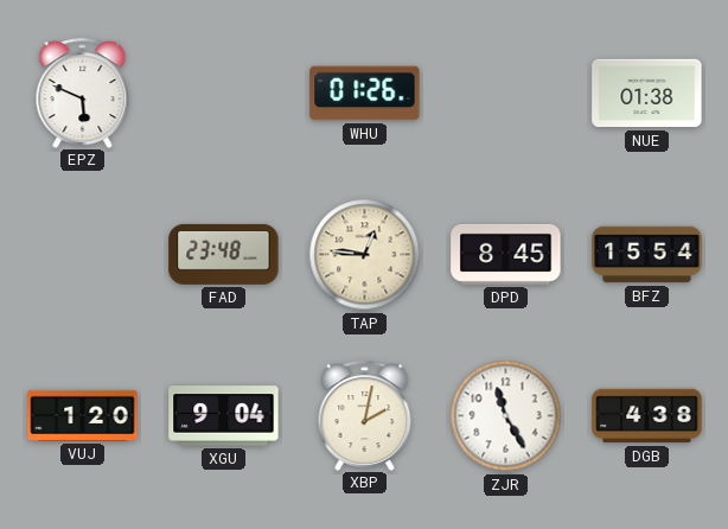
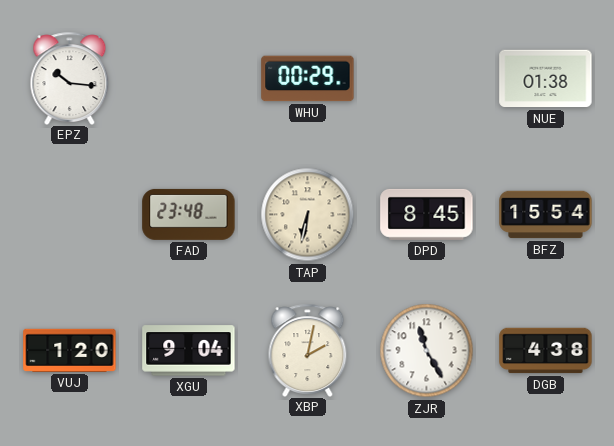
EPZ: 5:49 -> 10:16 (70, 78)
WHU: 01:26 -> 00:29 (308, 79)
TAP: 12:46 -> 6:32 (308, 215)
